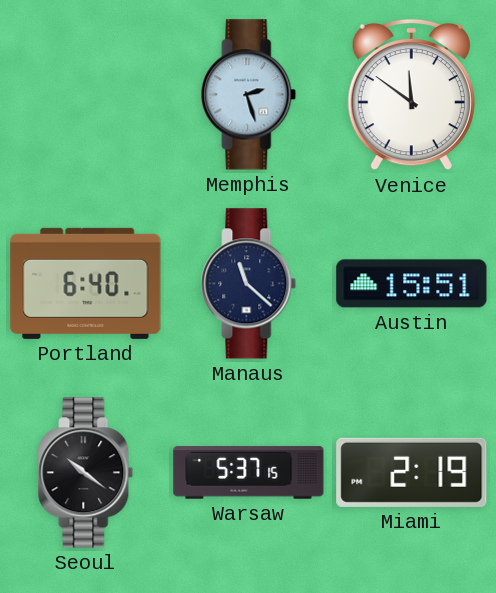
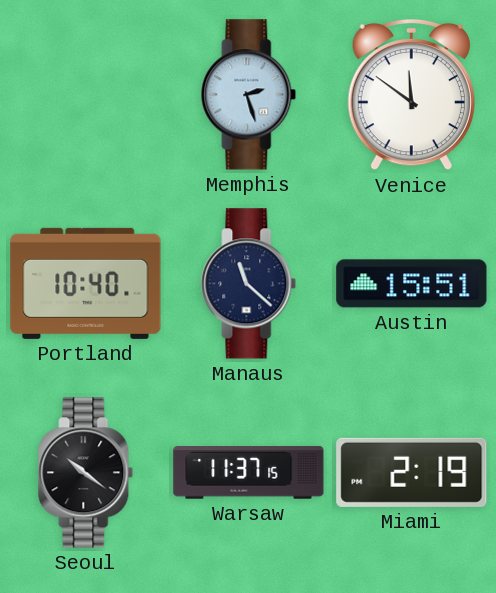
Portland: 6:40 -> 10:40 (86, 283)
Warsaw: 5:37 -> 11:37 (249, 473)
